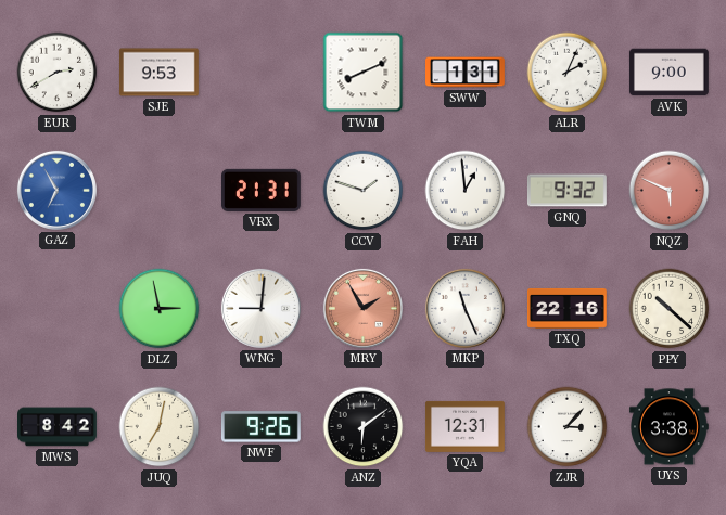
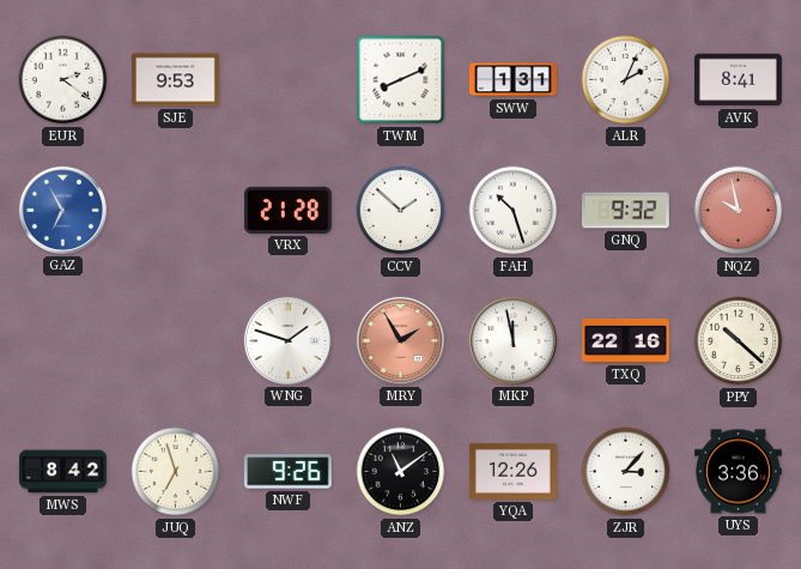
EUR: 2:40 -> 2:21 (63, 80)
AVK: 9:00 -> 8:41 (739, 80)
VRX: 21:31 -> 21:28 (287, 210)
CCV: 1:48 -> 1:52 (401, 211)
FAH: 12:59 -> 10:27 (514, 211)
NQZ: 5:49 -> 9:58 (739, 211)
DLZ: 2:58 -> none (160, 309)
WNG: 9:01 -> 1:48 (287, 340)
MKP: 11:26 -> 11:58 (512, 340)
JUQ: 7:02 -> 6:57 (176, 472)
ANZ: 6:09 -> 11:09 (401, 472)
YQA: 12:31 -> 12:26 (512, 471)
UYS: 3:38 -> 3:36 (738, 472)
